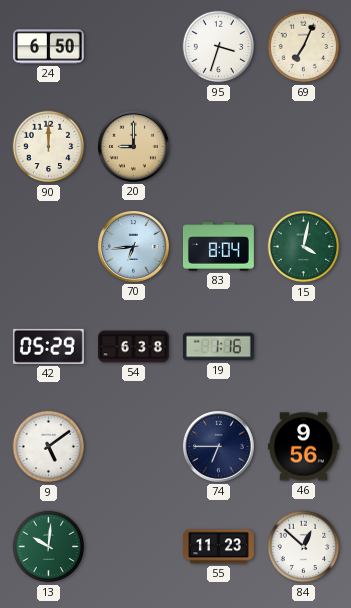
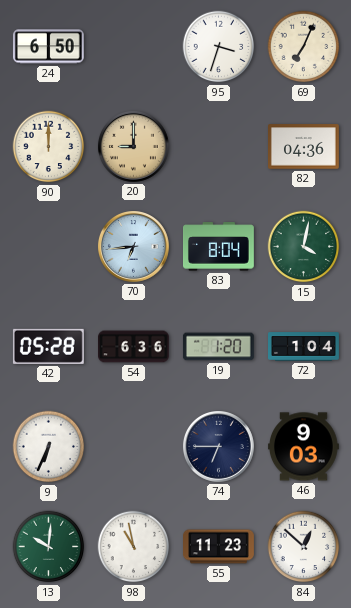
82: none -> 04:36 (304, 147)
42: 05:29 -> 05:28 (48, 346)
54: 6:38 -> 6:36 (134, 347)
19: 1:16 -> 1:20 (218, 347)
72: none -> 1:04 (304, 347)
9: 5:09 -> 6:34 (49, 447)
46: 9:56 -> 9:03 (303, 447)
98: none -> 10:58 (134, 547)
